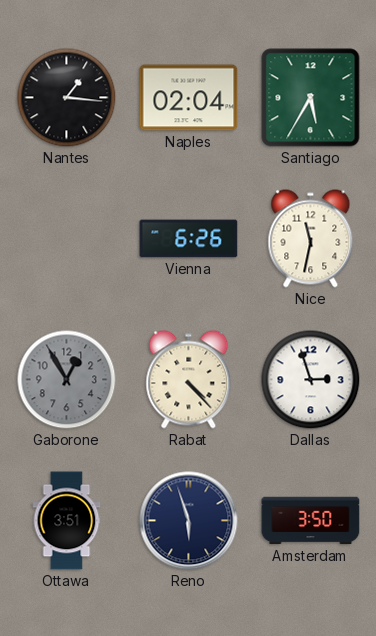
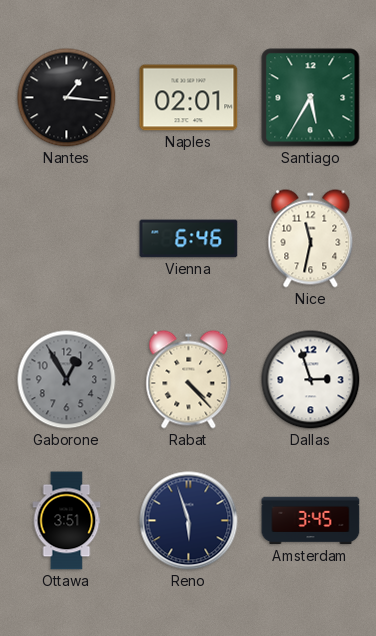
Naples: 02:04 -> 02:01 (189, 98)
Vienna: 6:26 -> 6:46 (189, 239)
Amsterdam: 3:50 -> 3:45 (311, 521)
